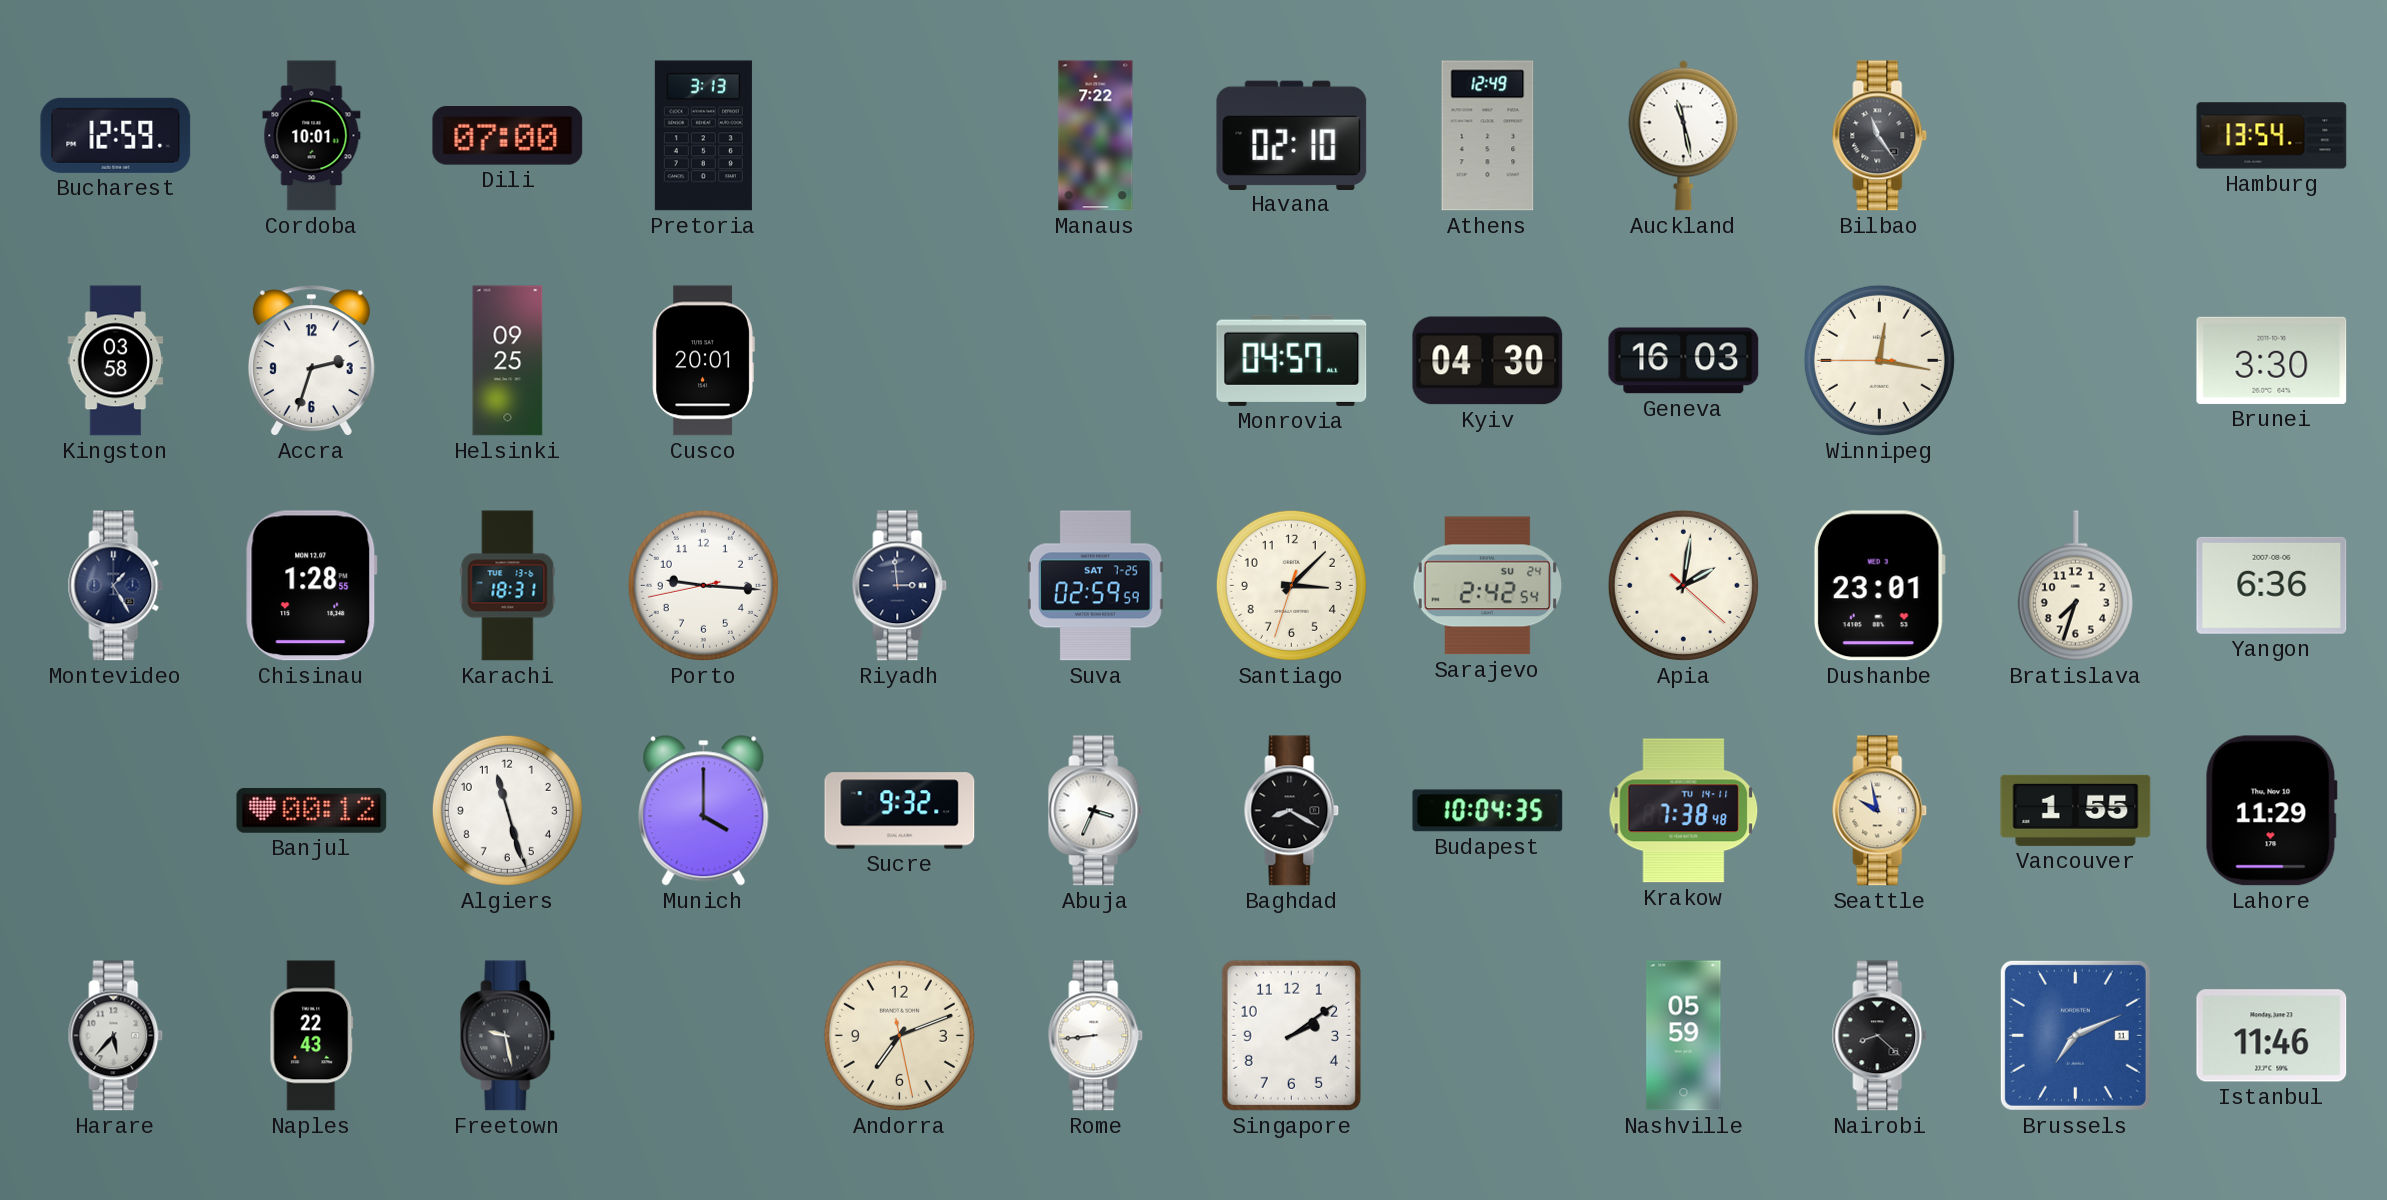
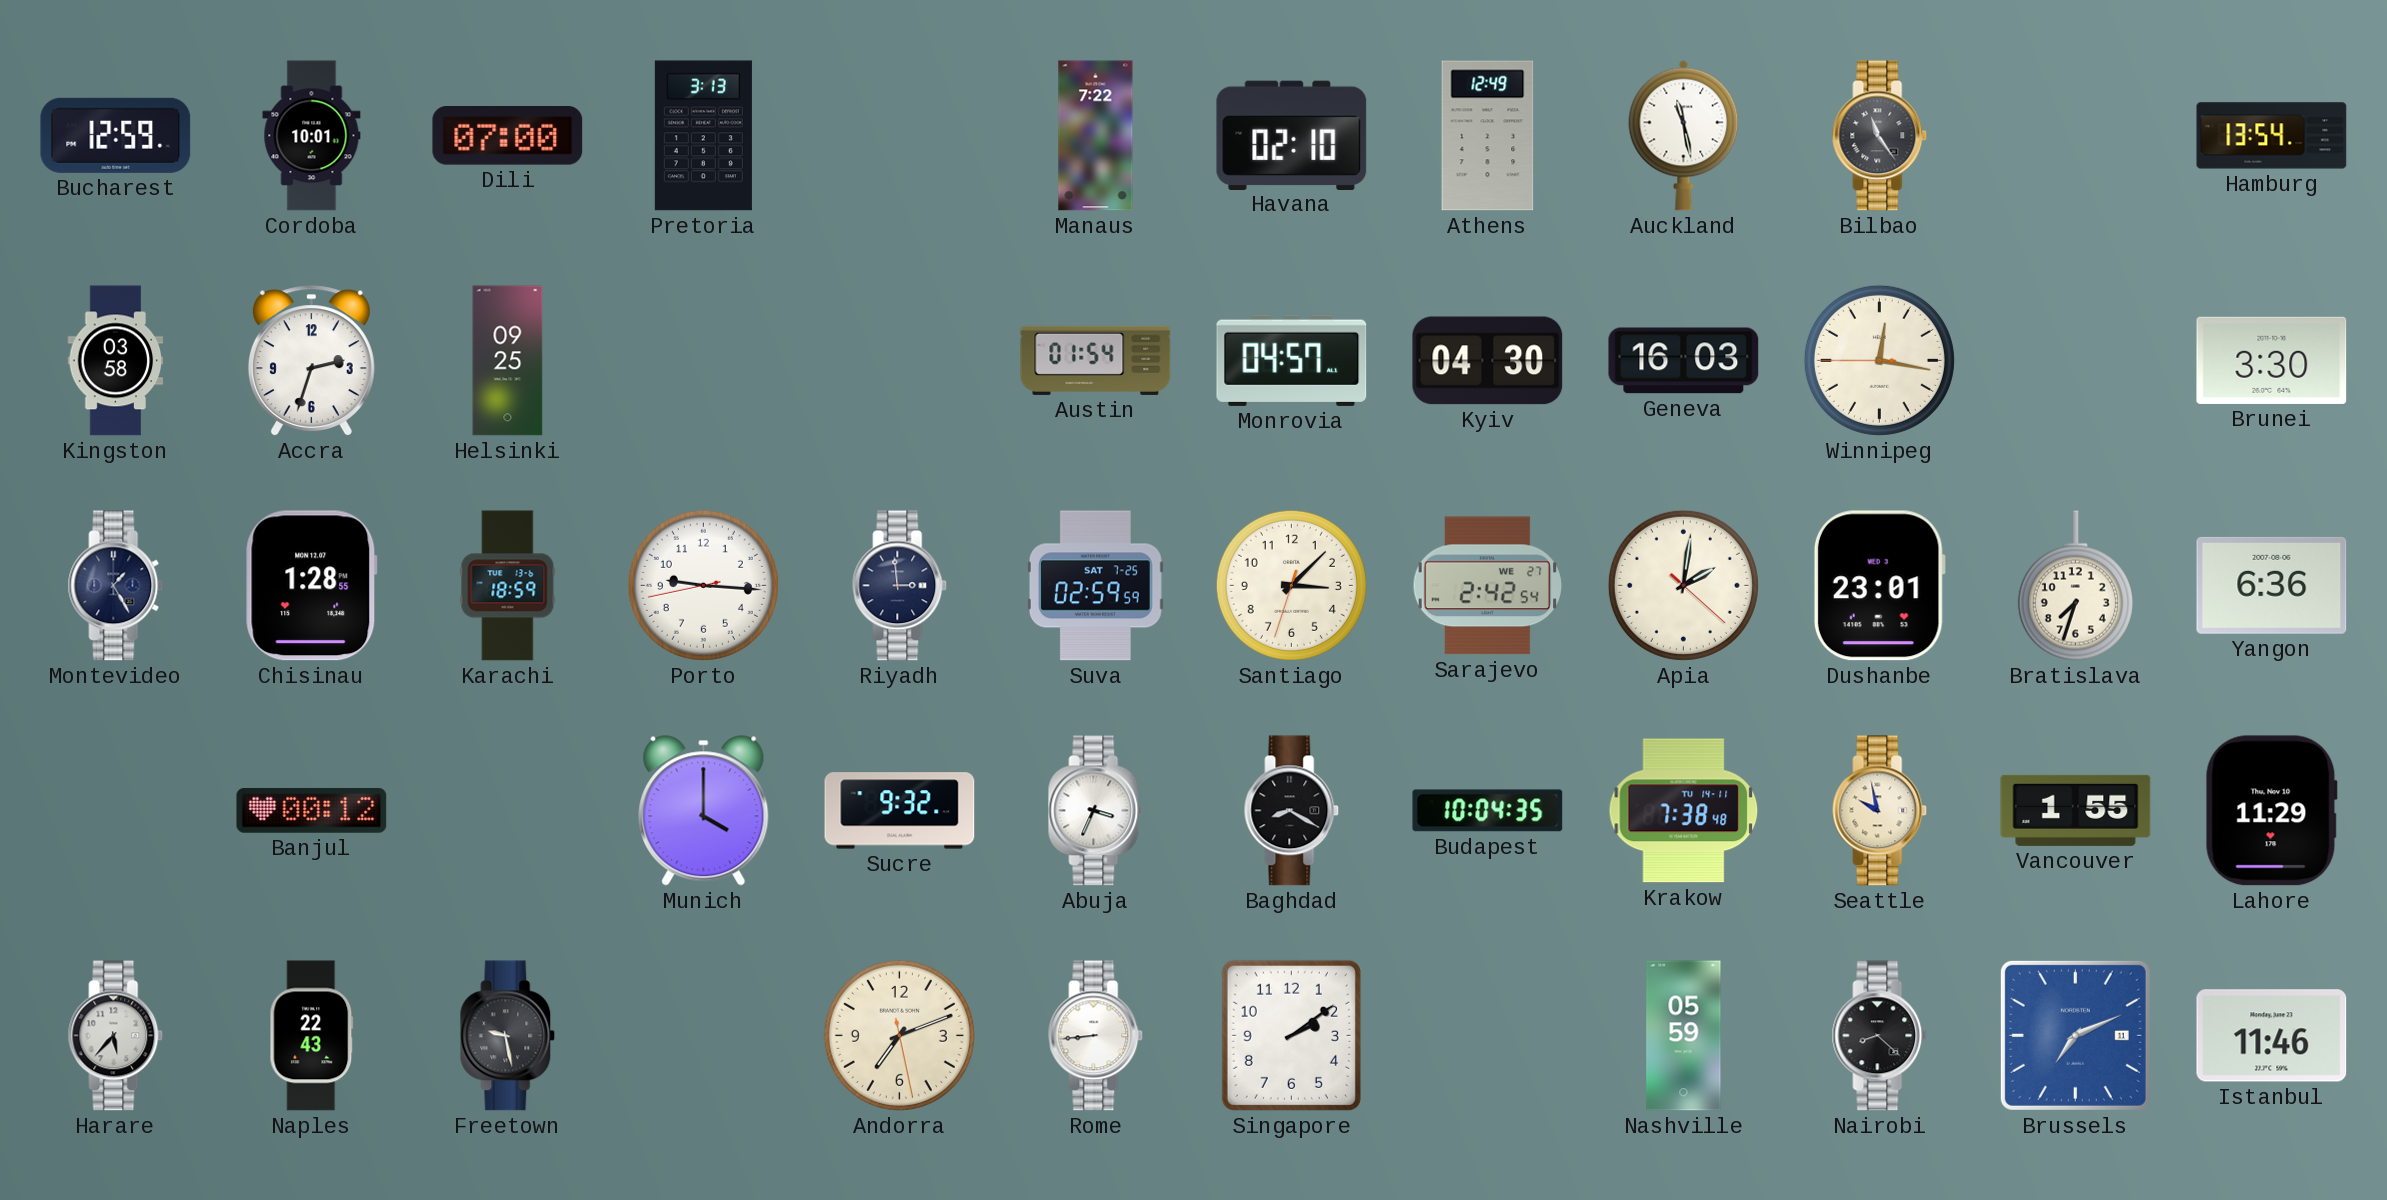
Cusco: 20:01 -> none (703, 361)
Austin: none -> 01:54 (1096, 360)
Karachi: 18:31 -> 18:59 (508, 586)
Sarajevo date: SU 24 -> WE 27 (1487, 586)
Algiers: 11:27 -> none (507, 810)
